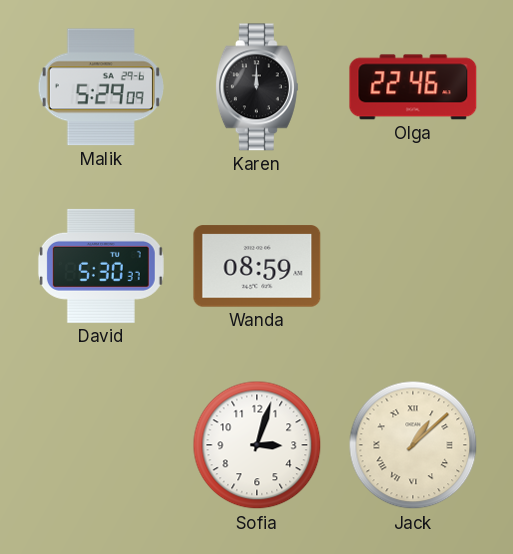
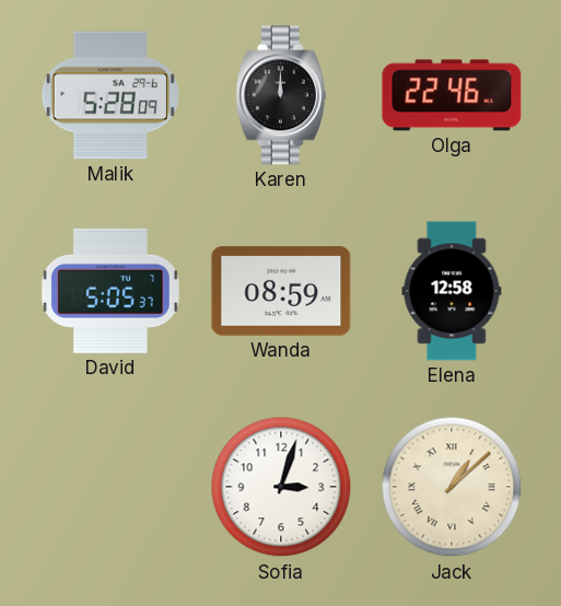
Malik: 5:29 -> 5:28 (110, 95)
David: 5:30 -> 5:05 (110, 291)
Elena: none -> 12:58 (452, 291)
